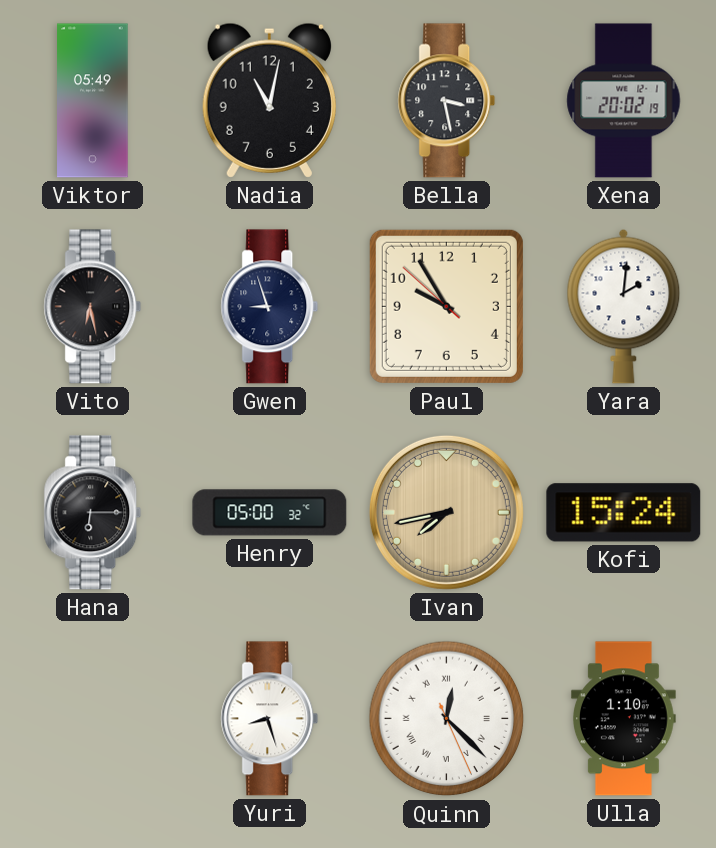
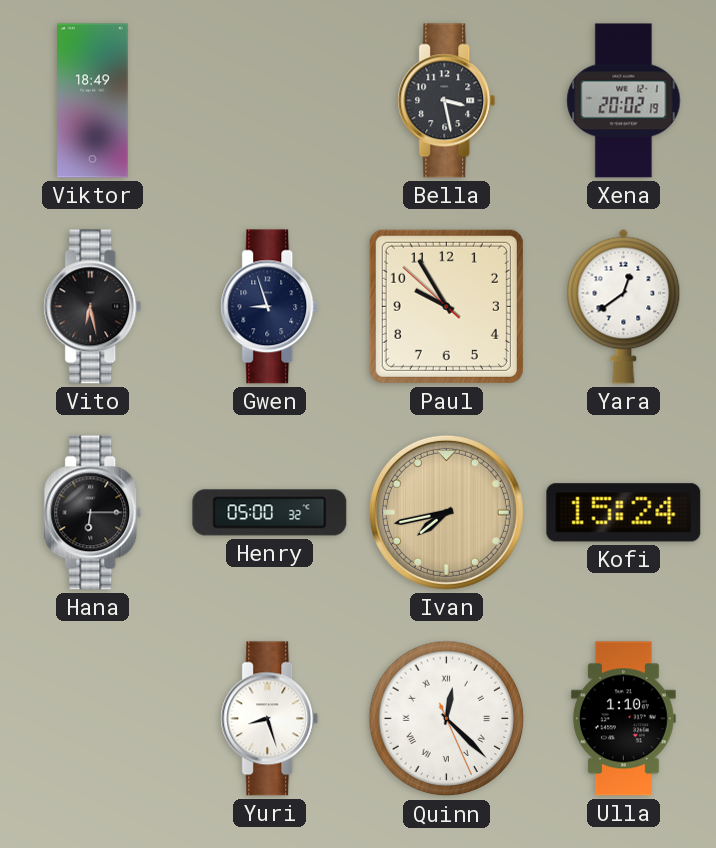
Viktor: 05:49 -> 18:49 (93, 101)
Nadia: 11:02 -> none (269, 100)
Yara: 2:01 -> 12:39 (624, 306)
